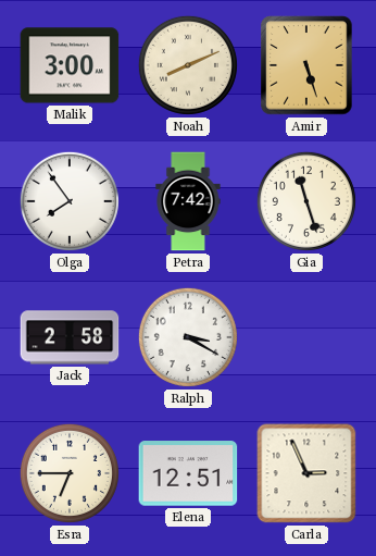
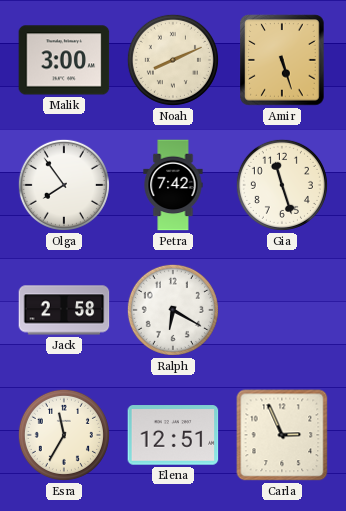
Ralph: 3:20 -> 6:20 (173, 310)
Esra: 6:45 -> 11:35 (64, 435)
